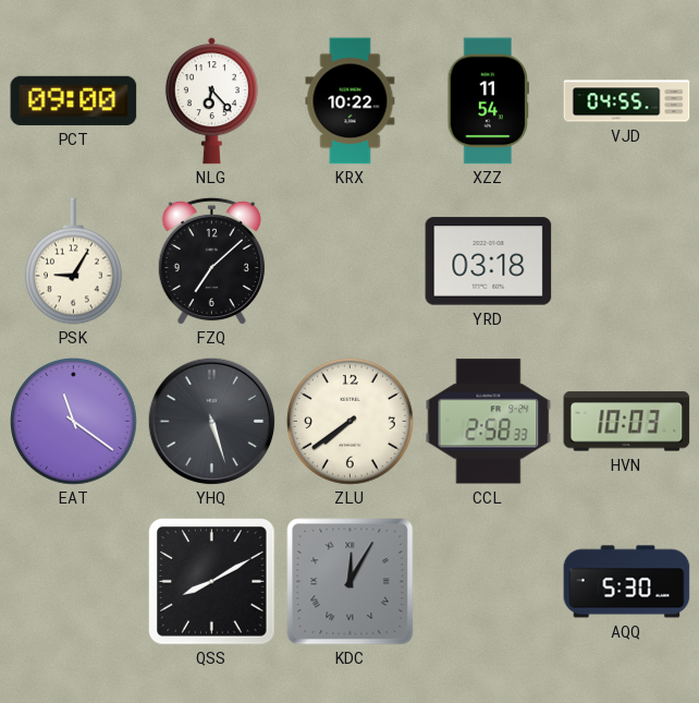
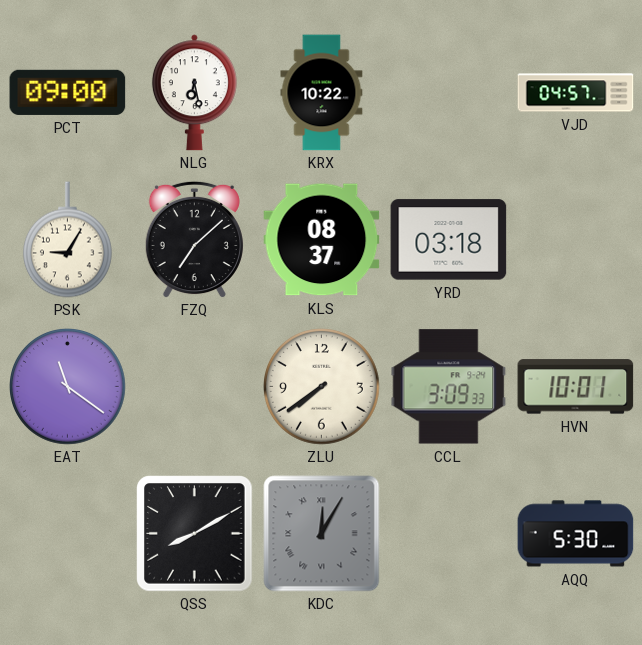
NLG: 6:23 -> 6:28 (194, 93)
XZZ: 11:54 -> none (489, 101)
VJD: 04:55 -> 04:57 (576, 93)
KLS: none -> 08:37 (322, 240)
YHQ: 5:27 -> none (211, 421)
CCL: 2:58 -> 3:09 (449, 387)
HVN: 10:03 -> 10:01 (576, 387)
